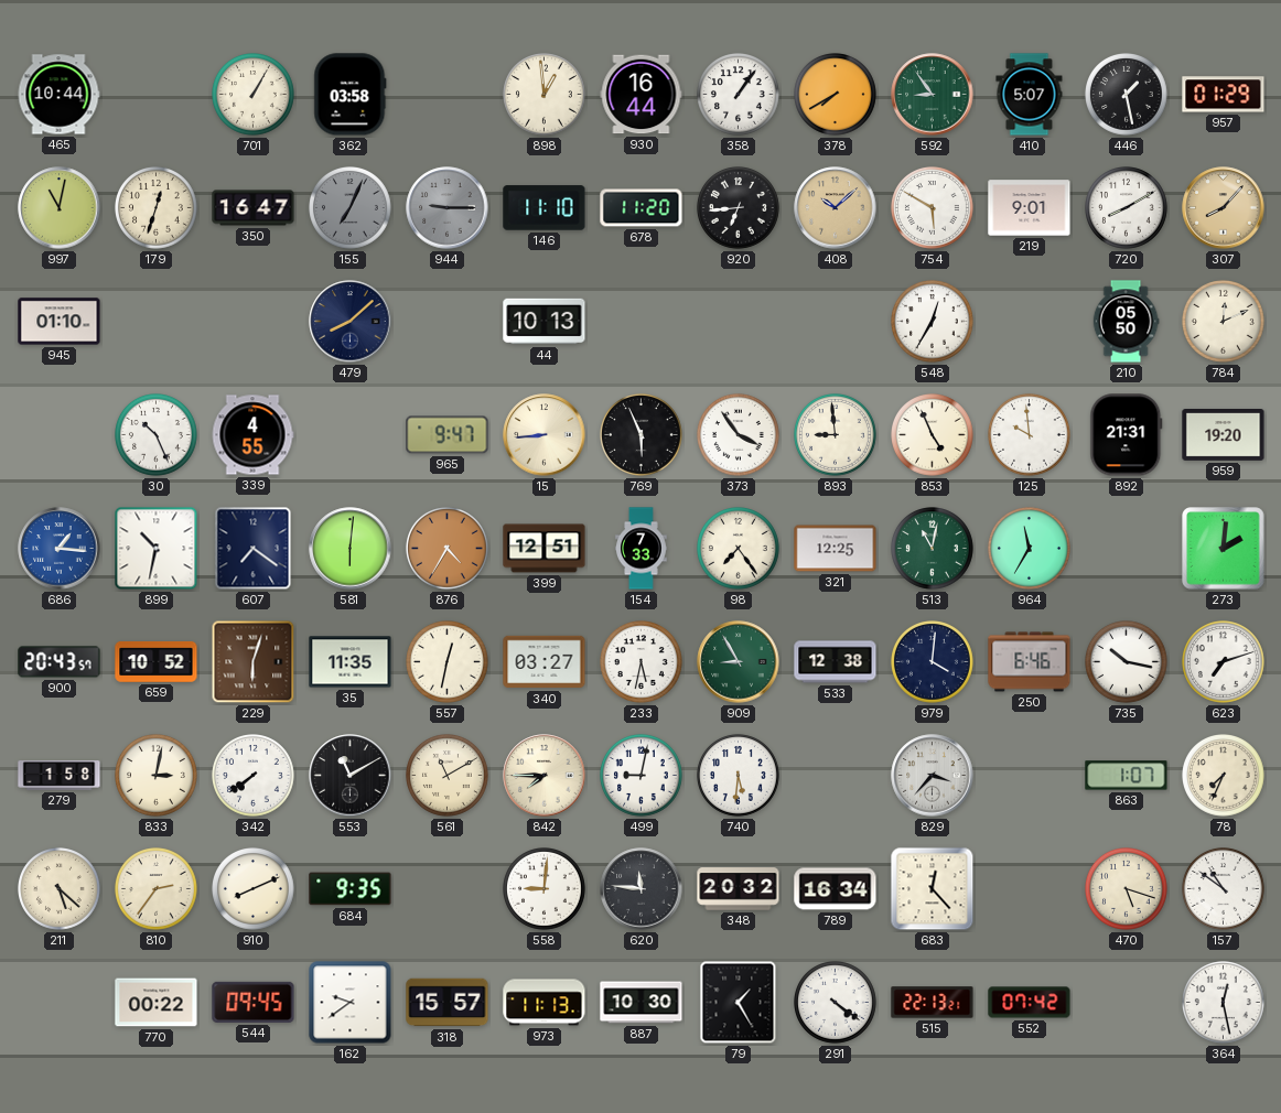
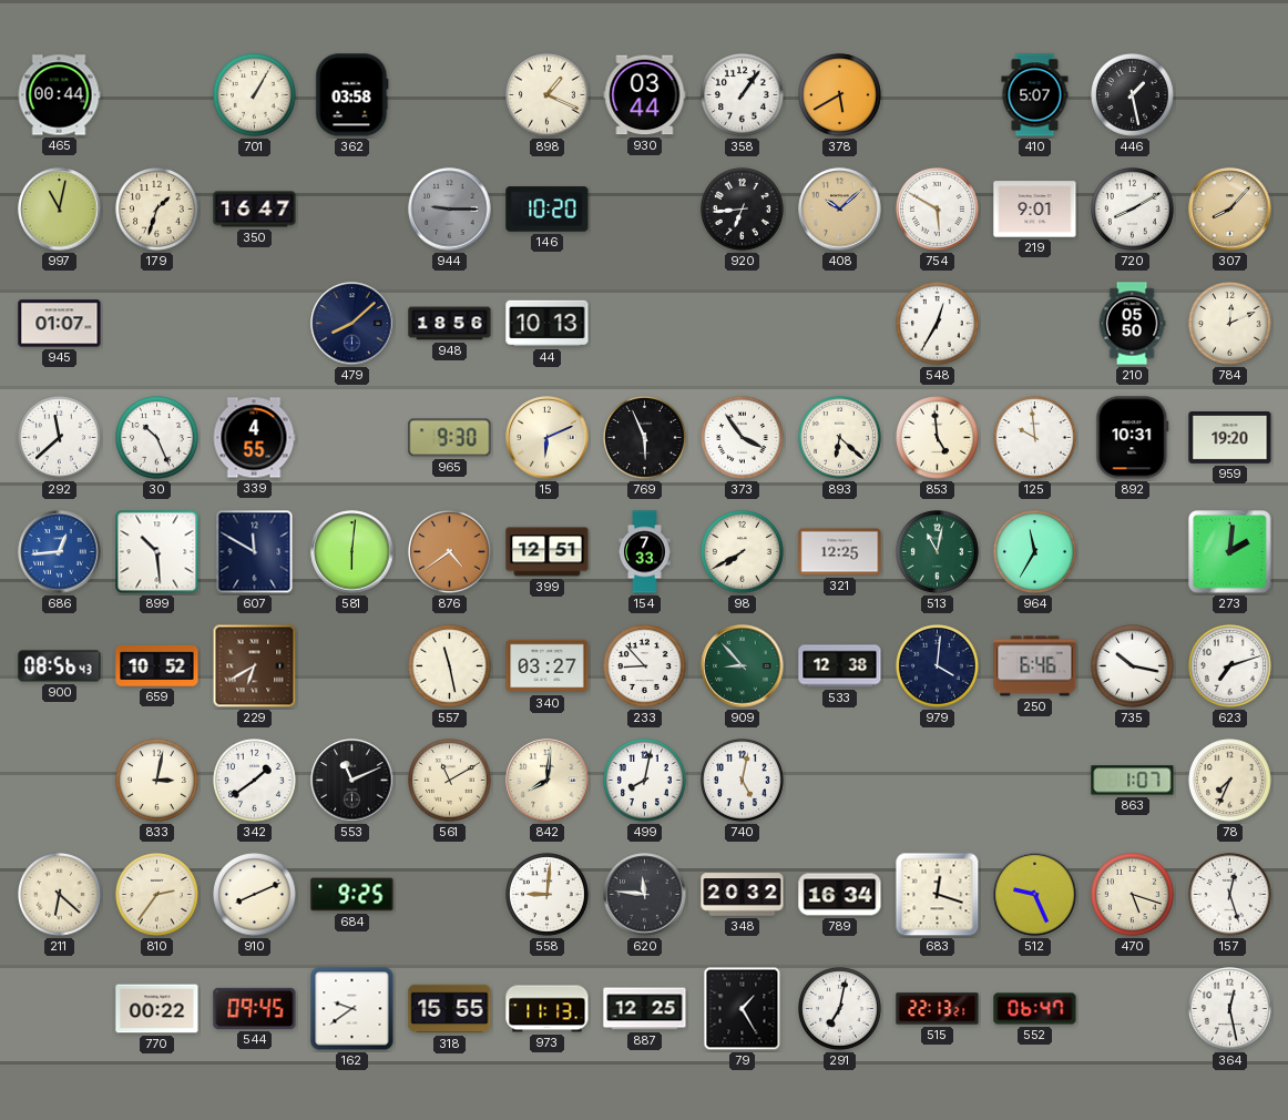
465: 10:44 -> 00:44 (59, 95)
898: 12:59 -> 1:19 (548, 95)
930: 16:44 -> 03:44 (645, 95)
378: 7:40 -> 5:40 (840, 95)
592: 8:54 -> none (933, 95)
957: 01:29 -> none (1224, 95)
179: 12:33 -> 1:33 (157, 210)
155: 7:04 -> none (351, 208)
146: 11:10 -> 10:20 (548, 210)
678: 11:20 -> none (642, 208)
945: 01:10 -> 01:07 (60, 324)
948: none -> 18:56 (450, 324)
292: none -> 11:38 (60, 438)
965: 9:47 -> 9:30 (450, 438)
15: 8:44 -> 6:11 (548, 438)
893: 8:59 -> 6:22 (840, 438)
853: 4:56 -> 4:59 (938, 438)
892: 21:31 -> 10:31 (1133, 438)
686: 1:16 -> 12:44 (60, 552)
899: 10:32 -> 10:29 (157, 552)
607: 7:21 -> 11:50 (255, 552)
876: 4:35 -> 4:39 (450, 552)
98: 7:24 -> 7:40 (743, 552)
900: 20:43 -> 08:56 (60, 666)
229: 6:03 -> 6:40 (255, 666)
35: 11:35 -> none (351, 662)
557: 12:32 -> 11:28 (450, 666)
233: 5:32 -> 8:53 (645, 666)
909: 8:55 -> 8:53 (743, 666)
279: 1:58 -> none (60, 776)
342: 7:39 -> 1:39 (255, 781)
553: 11:10 -> 11:11 (352, 781)
842: 7:45 -> 8:01 (548, 781)
499: 9:02 -> 8:02 (645, 781)
740: 5:31 -> 5:02 (743, 781)
829: 3:37 -> none (933, 776)
211: 5:22 -> 6:22 (60, 895)
684: 9:35 -> 9:25 (352, 895)
683: 12:23 -> 12:18 (938, 895)
512: none -> 9:26 (1035, 895)
157: 10:51 -> 12:27 (1230, 895)
318: 15:57 -> 15:55 (450, 1009)
887: 10:30 -> 12:25 (645, 1009)
291: 4:21 -> 7:02 (840, 1009)
552: 07:42 -> 06:47 (1035, 1009)
